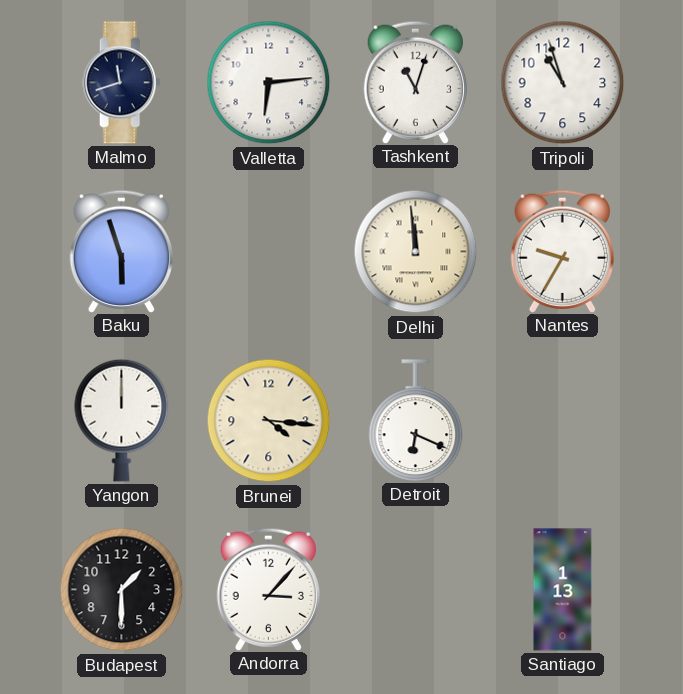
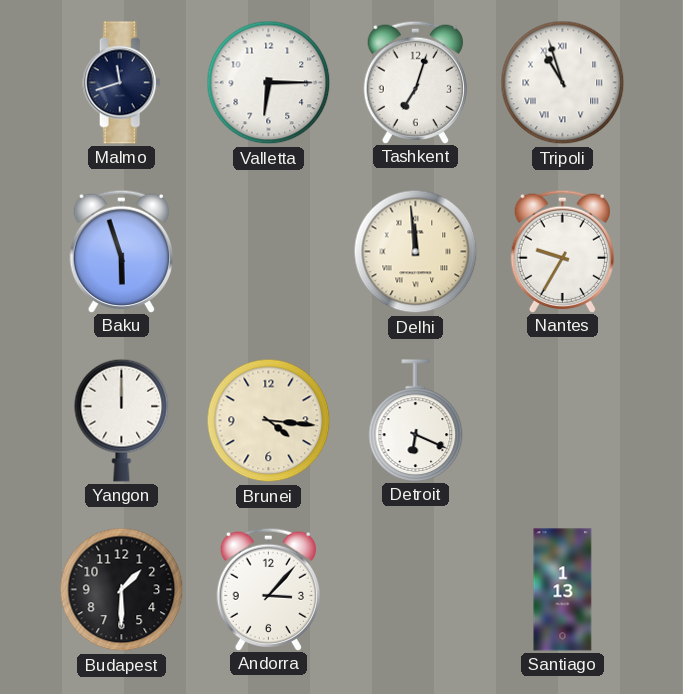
Valletta: 6:14 -> 6:15 (269, 83)
Tashkent: 11:03 -> 7:03 (415, 82)
Tripoli numerals: Arabic -> Roman (563, 83)
